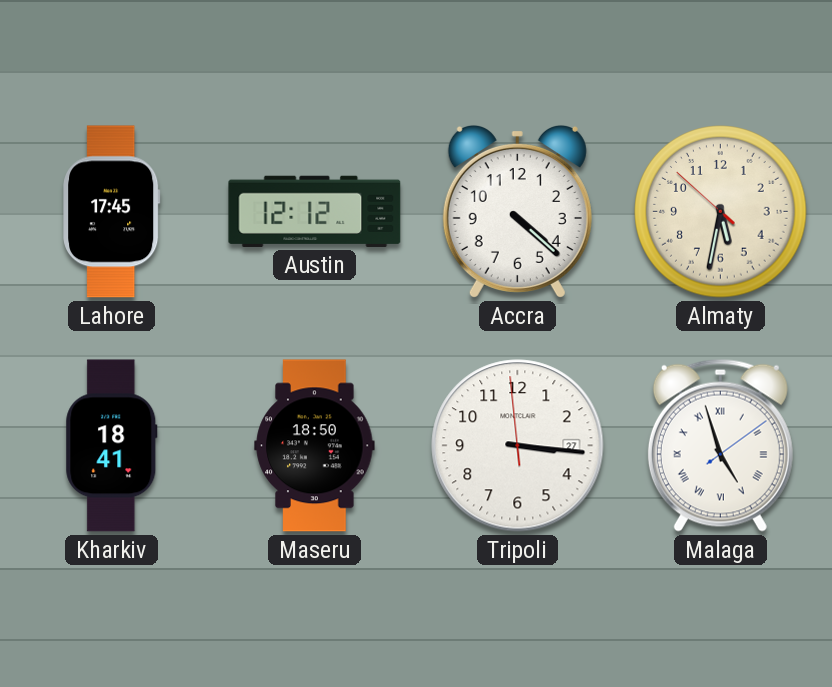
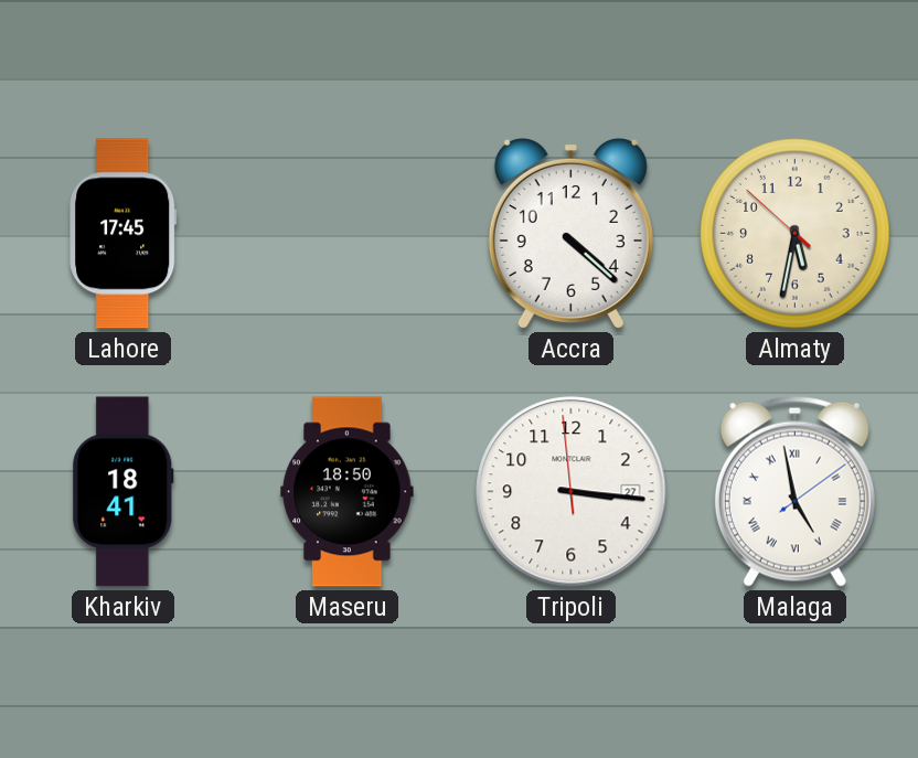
Austin: 12:12 -> none (315, 211)
Malaga: 4:57 -> 4:58 (794, 491)
